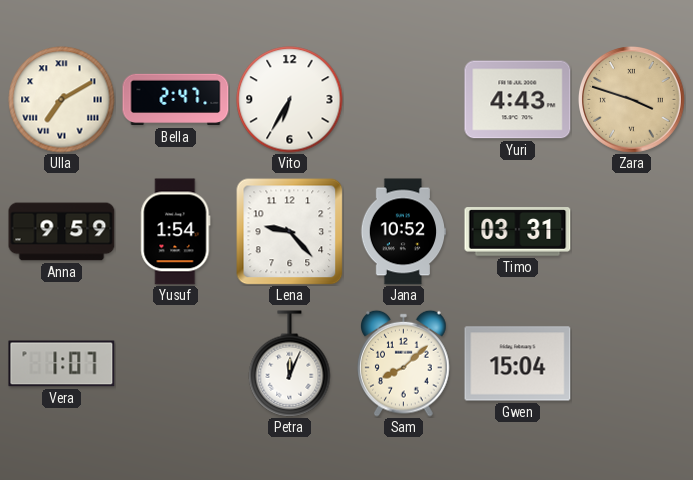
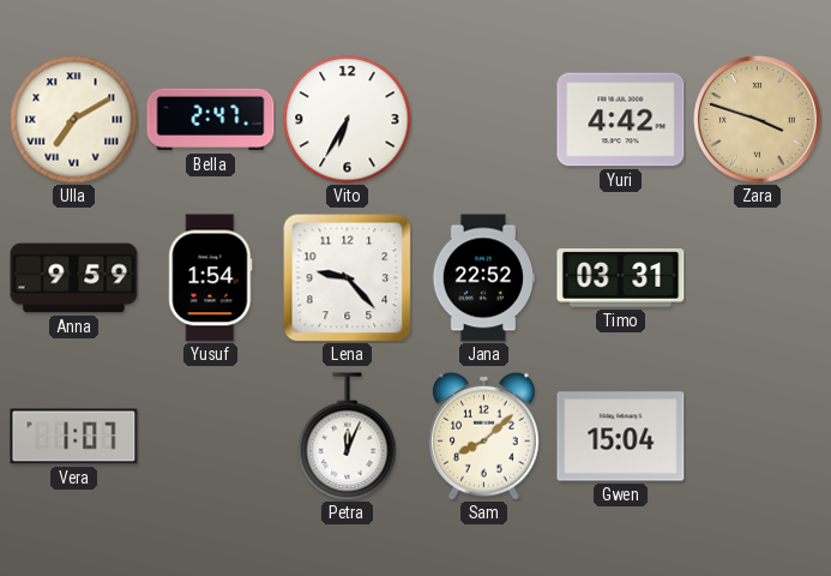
Yuri: 4:43 -> 4:42 (621, 120)
Jana: 10:52 -> 22:52 (483, 278)
